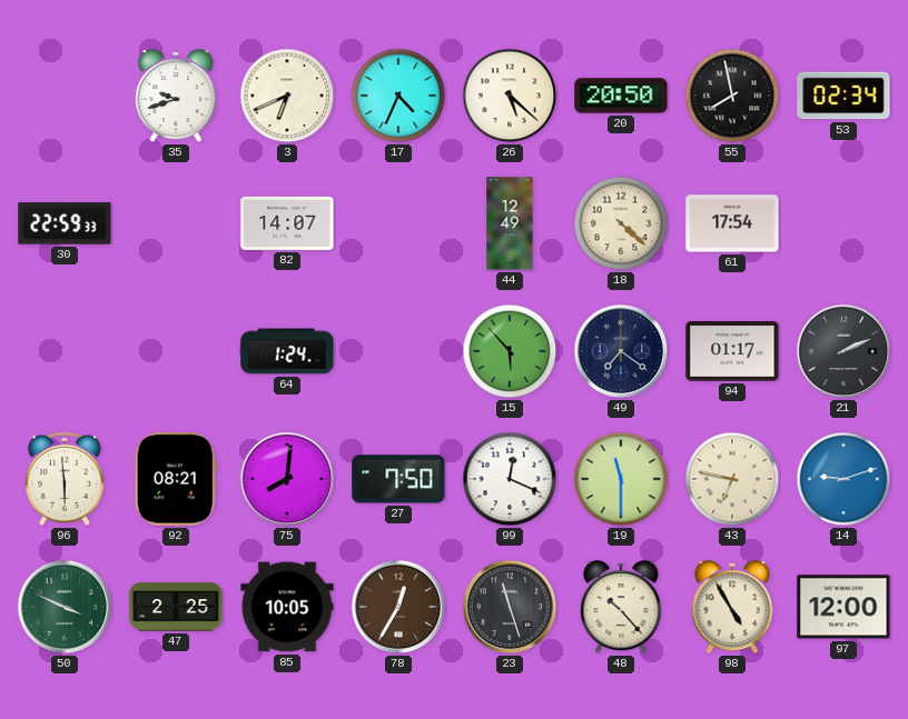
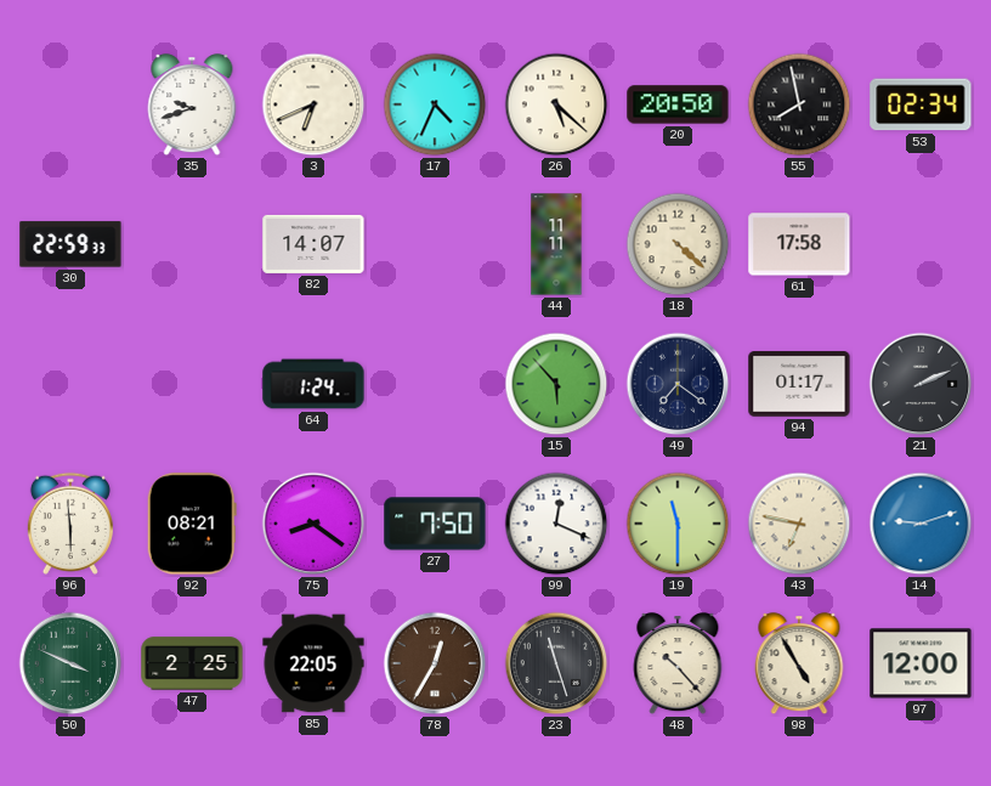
44: 12:49 -> 11:11 (556, 244)
61: 17:54 -> 17:58 (799, 244)
75: 8:01 -> 8:21 (313, 524)
85: 10:05 -> 22:05 (313, 663)
